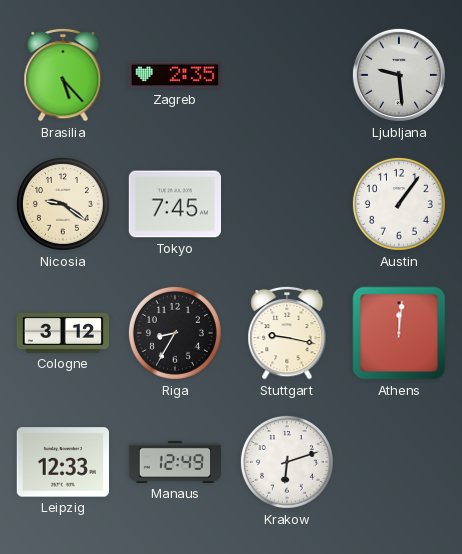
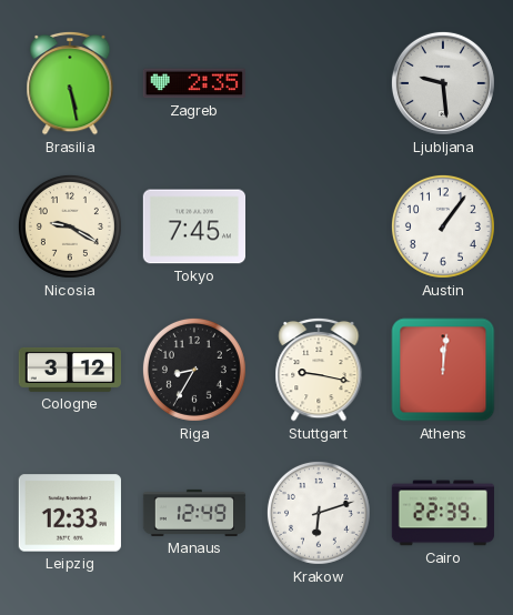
Brasilia: 5:23 -> 5:28 (70, 83)
Nicosia: 9:21 -> 9:20 (70, 226)
Cairo: none -> 22:39 (442, 513)
